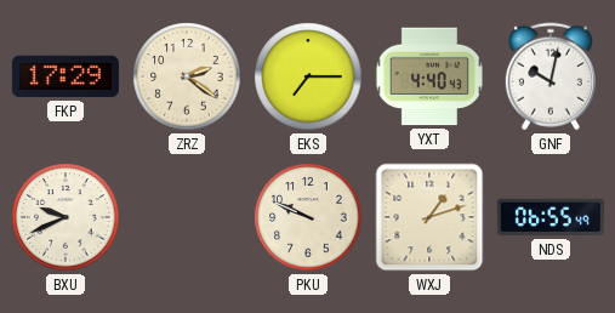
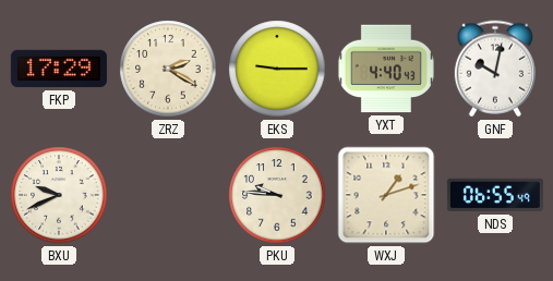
ZRZ: 2:21 -> 2:20 (168, 69)
EKS: 7:15 -> 9:15 (277, 69)
PKU: 9:49 -> 9:46 (277, 195)
